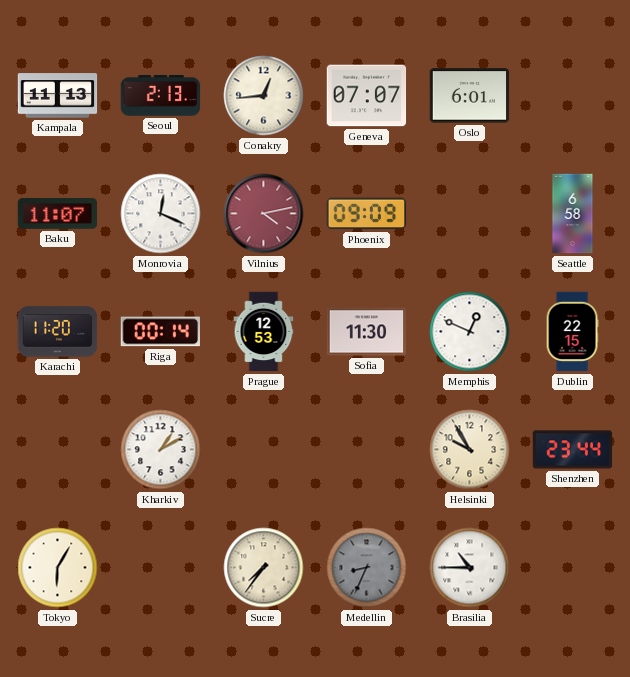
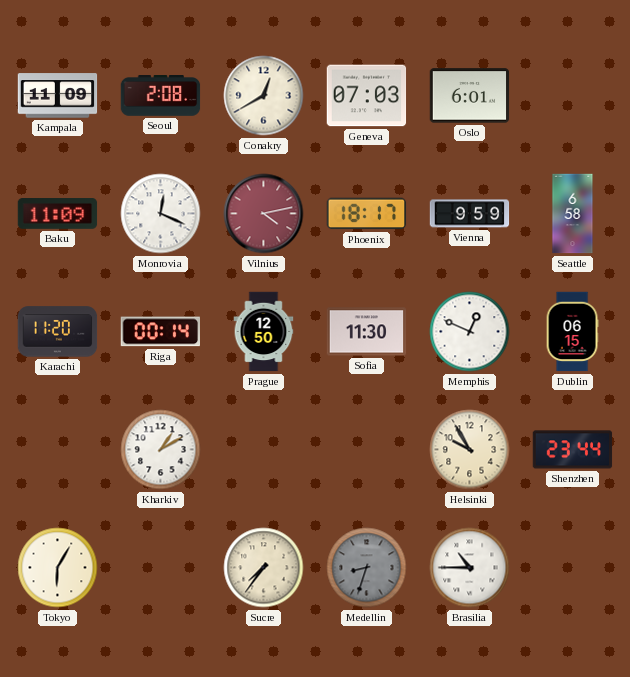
Kampala: 11:13 -> 11:09 (58, 96)
Seoul: 2:13 -> 2:08 (161, 96)
Conakry: 12:44 -> 12:40 (264, 96)
Geneva: 07:07 -> 07:03 (367, 96)
Baku: 11:07 -> 11:09 (58, 214)
Phoenix: 09:09 -> 18:17 (367, 214)
Vienna: none -> 9:59 (470, 214)
Prague: 12:53 -> 12:50 (264, 332)
Dublin: 22:15 -> 06:15 (572, 332)
Medellin: 8:34 -> 8:33 (367, 568)
